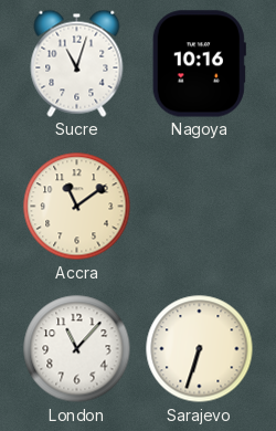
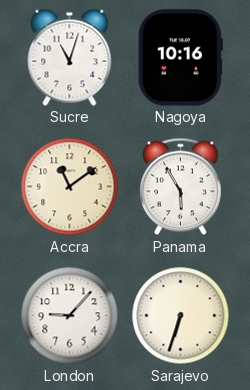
Panama: none -> 5:55 (181, 187)
London: 11:07 -> 9:07 (70, 316)
